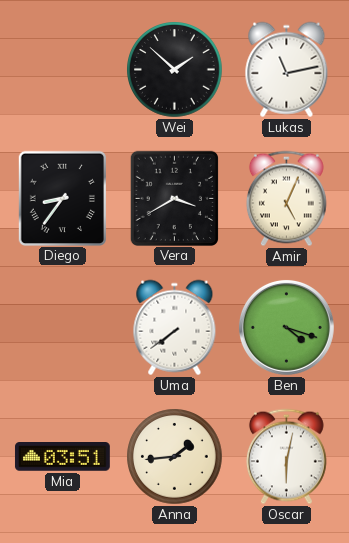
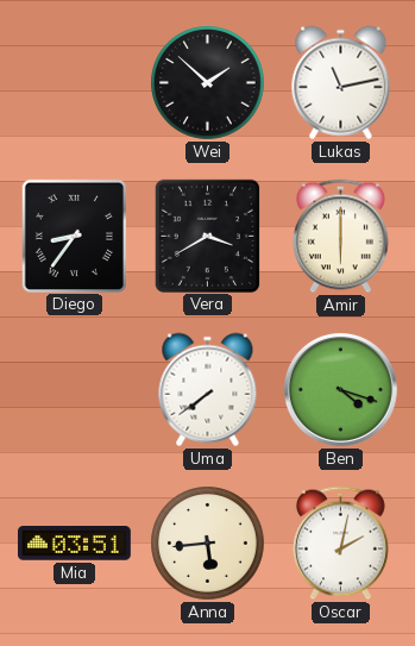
Amir: 5:04 -> 6:00 (340, 237)
Anna: 1:44 -> 5:44 (208, 544)
Oscar: 6:02 -> 2:02 (340, 544)
